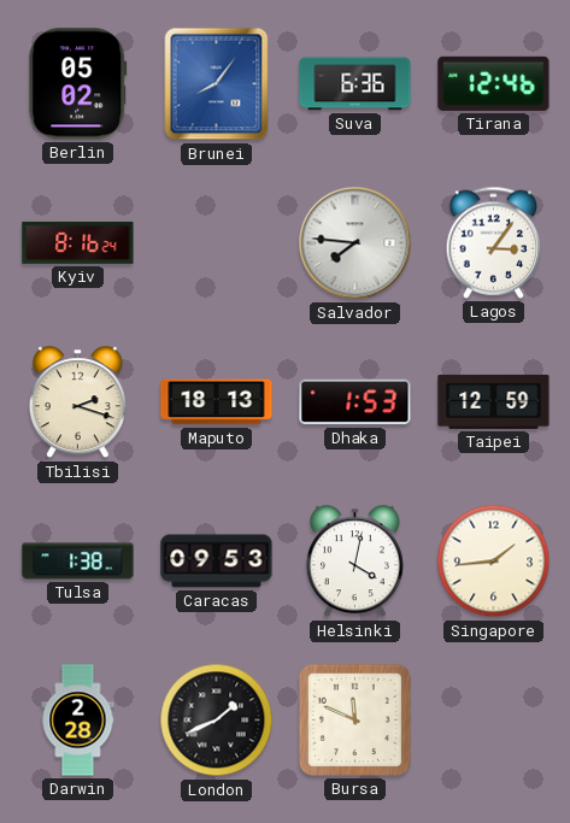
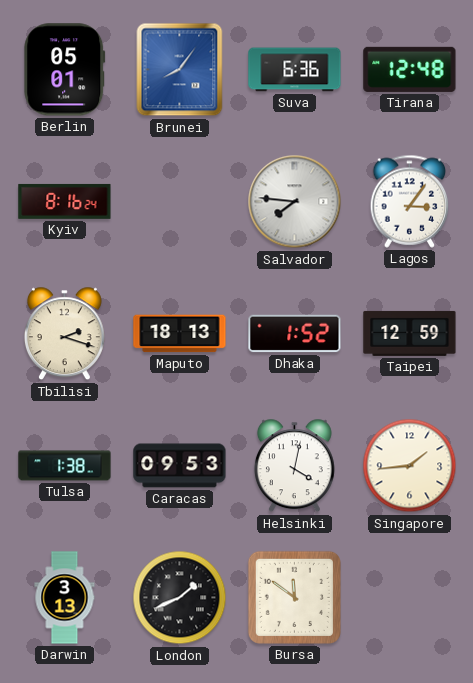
Berlin: 05:02 -> 05:01 (65, 70)
Tirana: 12:46 -> 12:48 (410, 69)
Dhaka: 1:53 -> 1:52 (295, 334)
Darwin: 2:28 -> 3:13 (65, 598)
Bursa: 11:49 -> 11:51 (294, 597)
